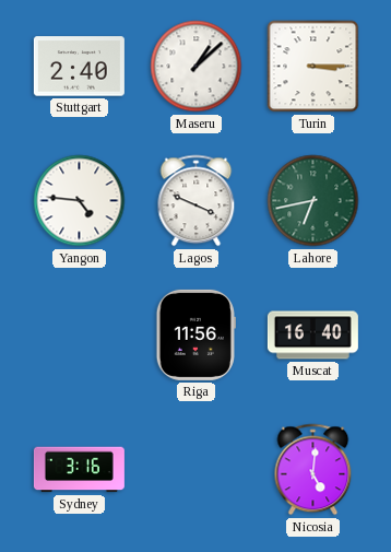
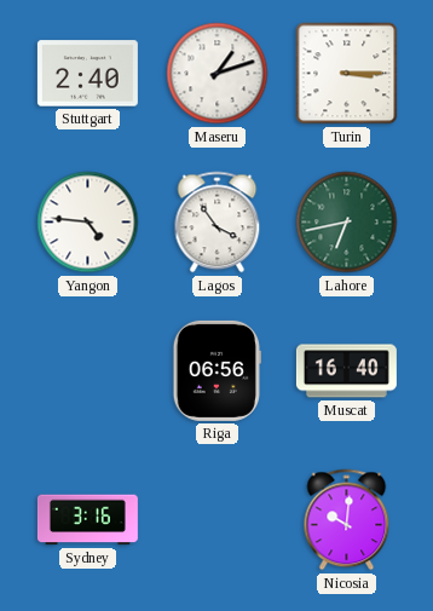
Maseru: 1:08 -> 1:12 (218, 74)
Lagos: 3:49 -> 3:54 (218, 223)
Riga: 11:56 -> 06:56 (217, 370)
Nicosia: 5:01 -> 10:01 (347, 520)
